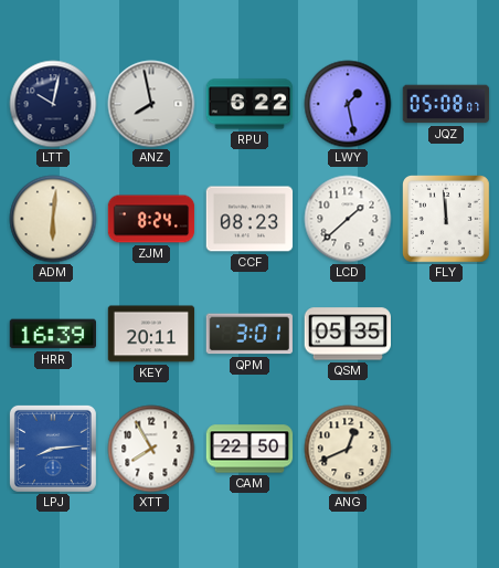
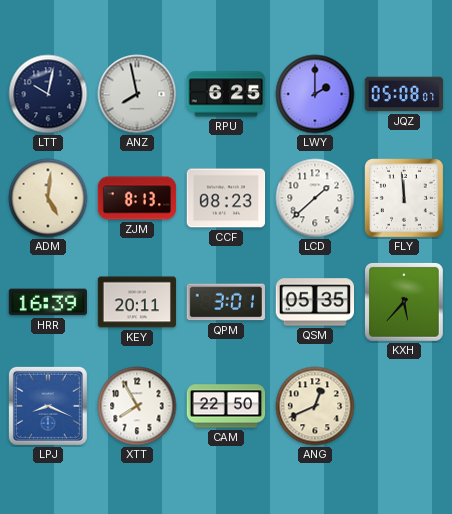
RPU: 6:22 -> 6:25 (226, 94)
LWY: 1:28 -> 2:00 (315, 94)
ADM: 6:01 -> 5:01 (48, 198)
ZJM: 8:24 -> 8:13 (137, 198)
KXH: none -> 5:37 (405, 303)
LPJ: 8:14 -> 8:19 (48, 406)
